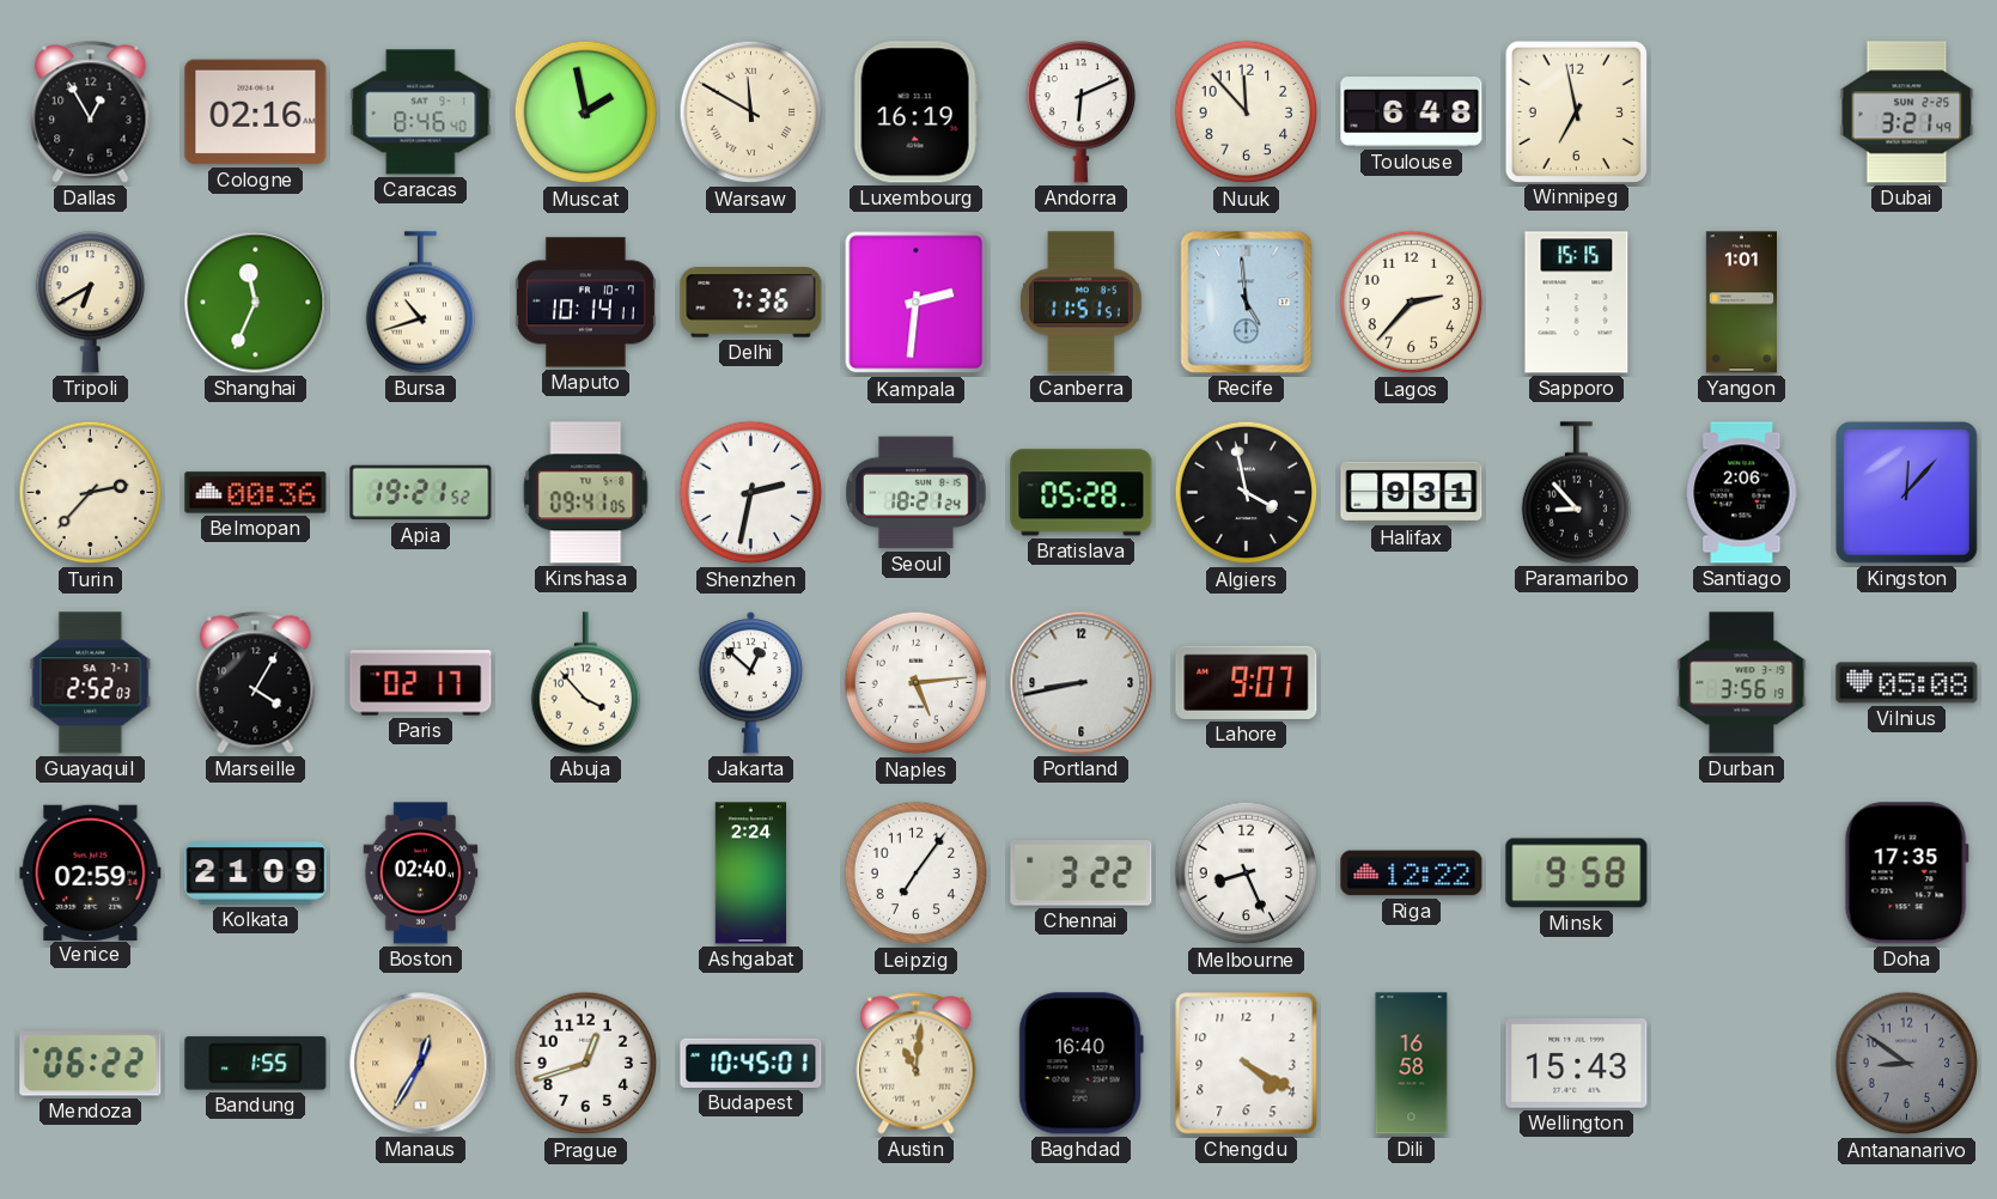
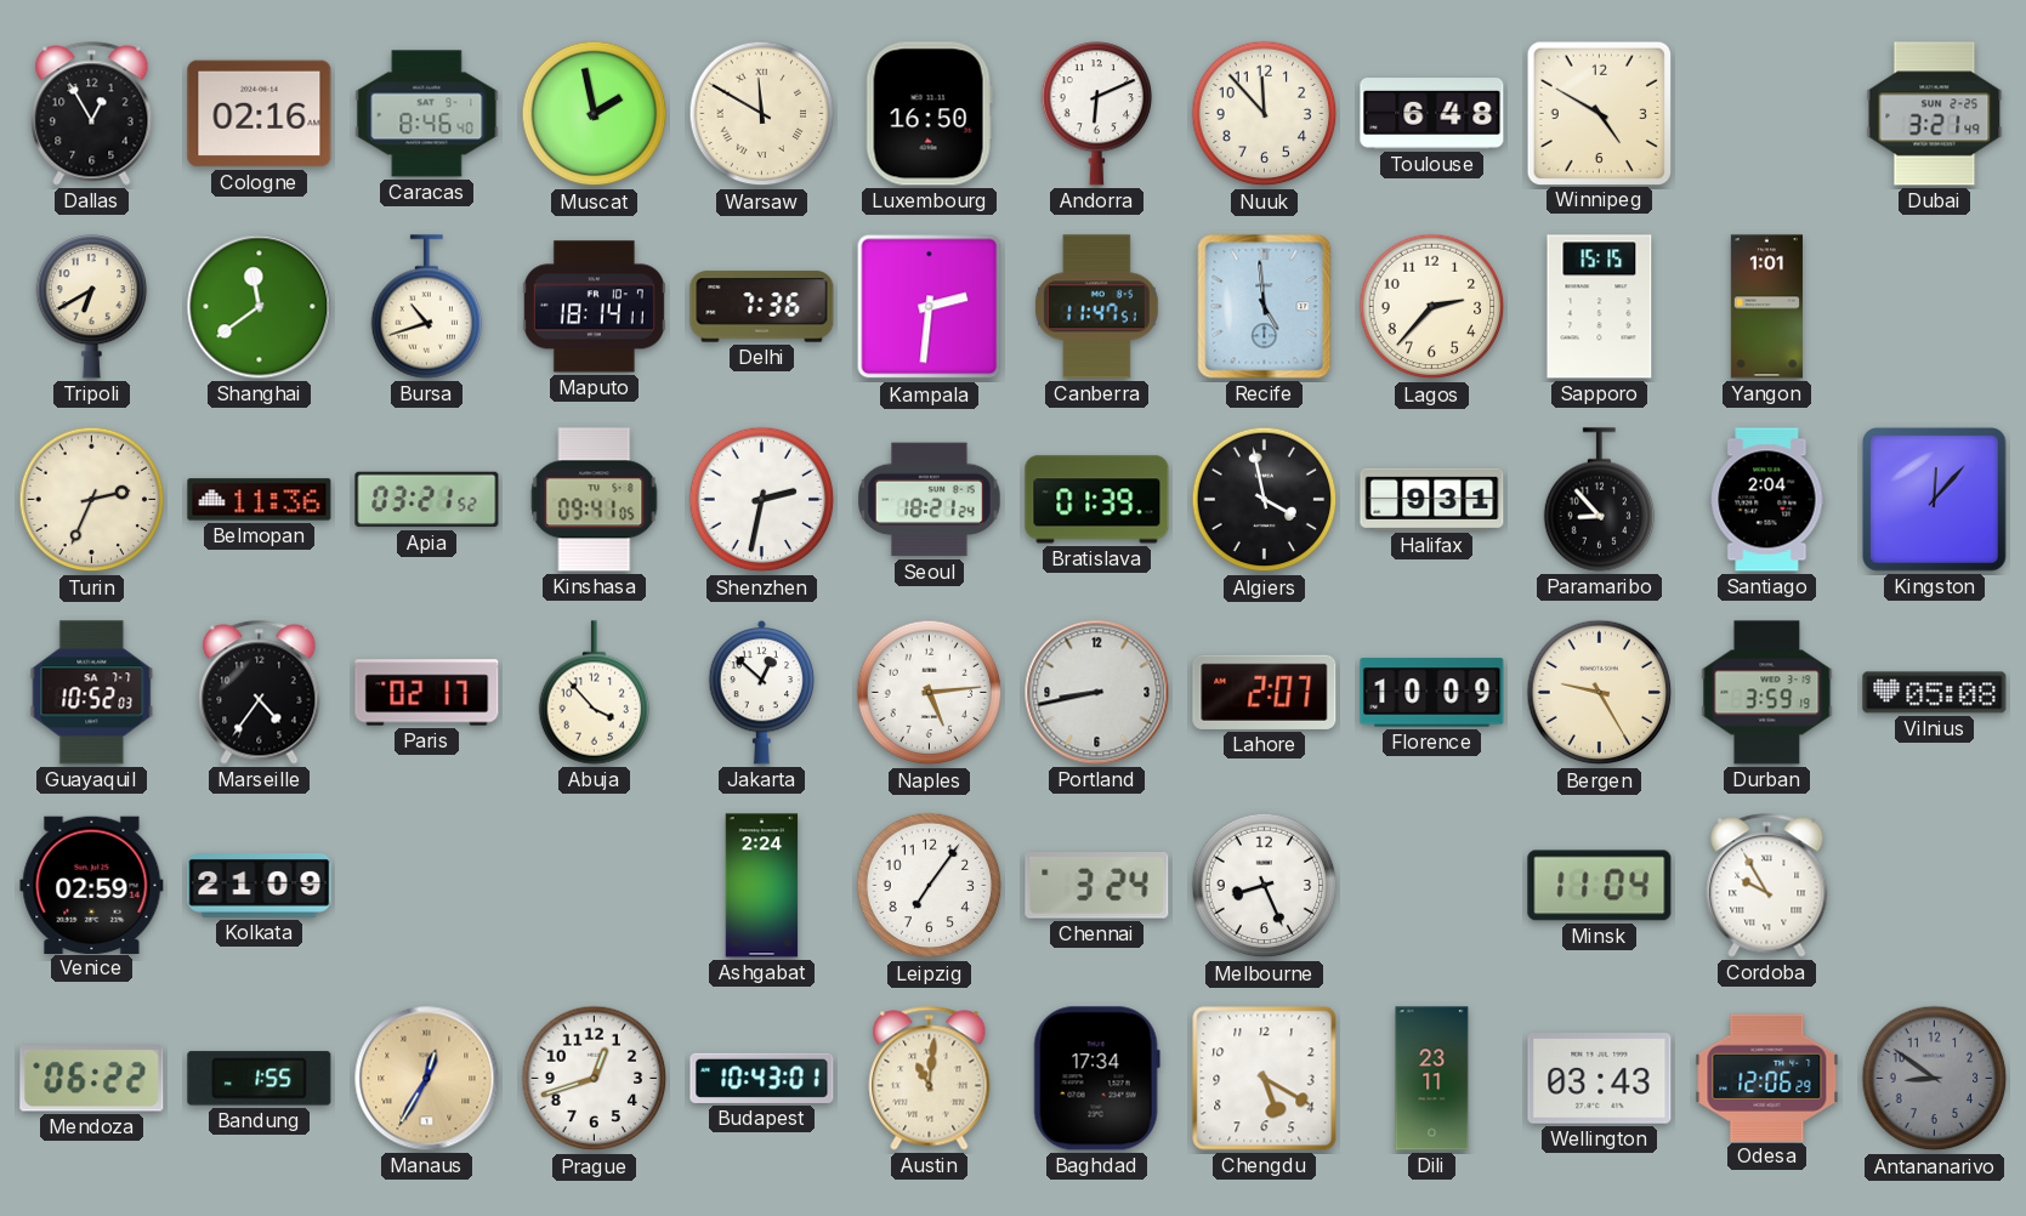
Luxembourg: 16:19 -> 16:50 (929, 114)
Winnipeg: 6:58 -> 4:50 (1599, 113)
Shanghai: 11:34 -> 11:39 (260, 307)
Maputo: 10:14 -> 18:14 (594, 307)
Canberra: 11:51 -> 11:47 (1096, 307)
Turin: 2:37 -> 2:34 (92, 500)
Belmopan: 00:36 -> 11:36 (260, 500)
Apia: 19:21 -> 03:21 (427, 500)
Bratislava: 05:28 -> 01:39 (1097, 500)
Santiago: 2:06 -> 2:04 (1767, 500)
Guayaquil: 2:52 -> 10:52 (92, 693)
Marseille: 4:05 -> 4:36 (260, 693)
Lahore: 9:07 -> 2:07 (1265, 692)
Florence: none -> 10:09 (1432, 693)
Bergen: none -> 9:25 (1600, 693)
Durban: 3:56 -> 3:59 (1767, 693)
Boston: 02:40 -> none (421, 874)
Chennai: 3:22 -> 3:24 (1097, 886)
Riga: 12:22 -> none (1412, 874)
Minsk: 9:58 -> 11:04 (1600, 886)
Cordoba: none -> 9:55 (1767, 886)
Doha: 17:35 -> none (1906, 874)
Budapest: 10:45 -> 10:43 (762, 1078)
Baghdad: 16:40 -> 17:34 (1096, 1079)
Chengdu: 4:20 -> 5:20 (1265, 1079)
Dili: 16:58 -> 23:11 (1432, 1079)
Wellington: 15:43 -> 03:43 (1600, 1079)
Odesa: none -> 12:06 (1767, 1078)
